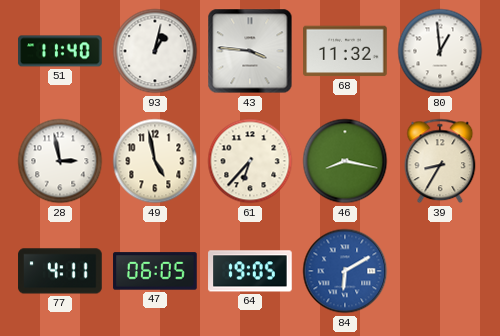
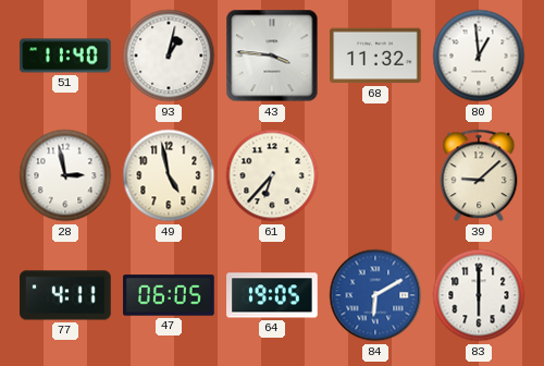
46: 8:17 -> none (345, 161)
39: 8:35 -> 9:08 (479, 175)
83: none -> 6:00 (479, 295)
